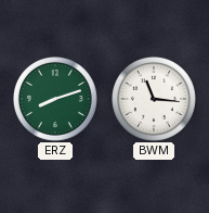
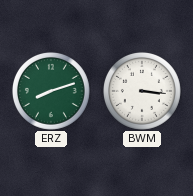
BWM: 11:16 -> 3:16 (142, 91)
